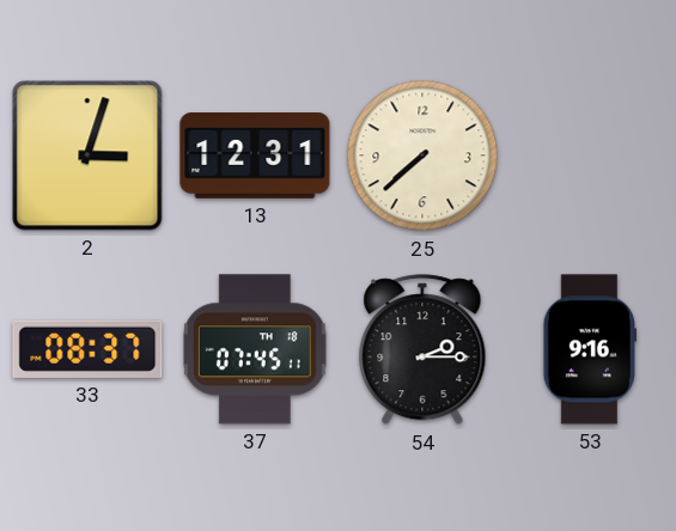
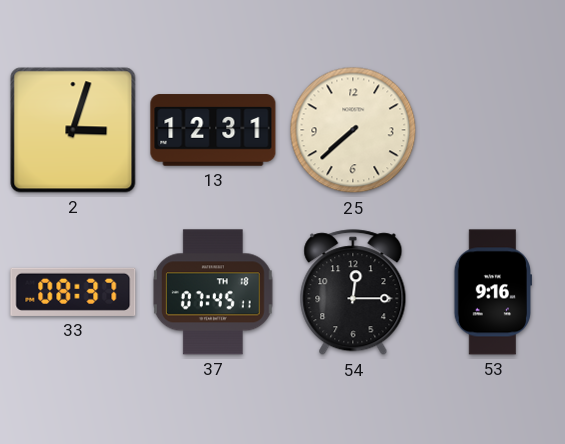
54: 2:15 -> 12:15 (353, 293)
